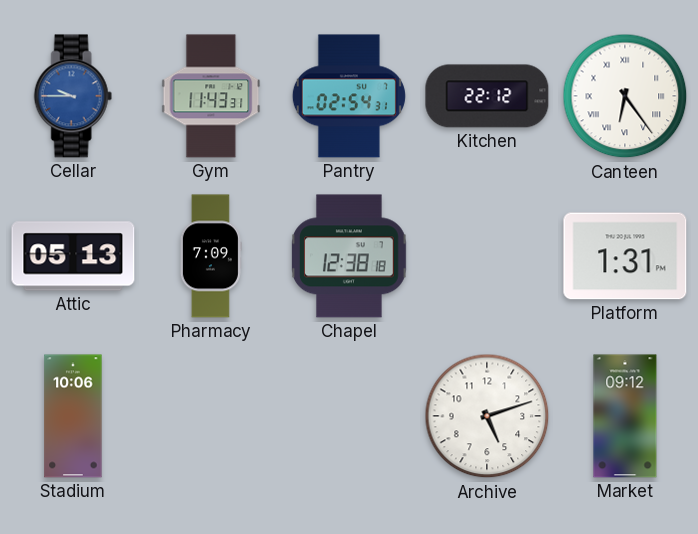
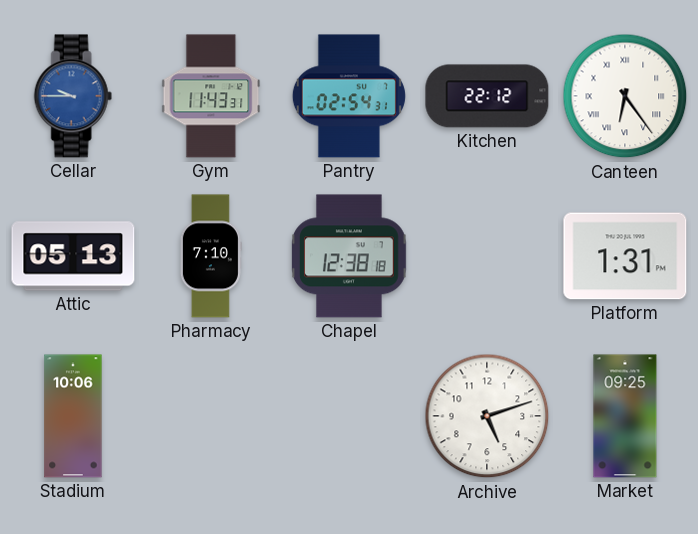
Pharmacy: 7:09 -> 7:10 (211, 256)
Market: 09:12 -> 09:25 (625, 416)
